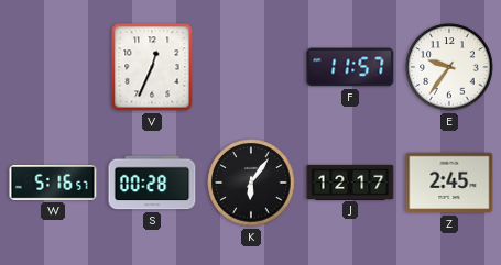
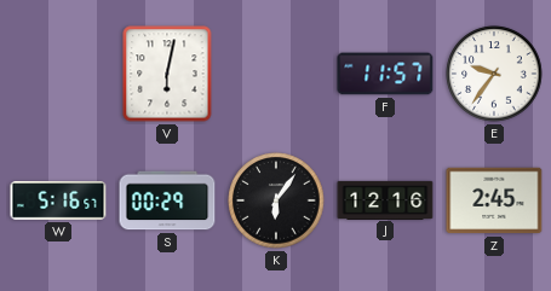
V: 12:34 -> 6:02 (167, 74)
S: 00:28 -> 00:29 (167, 200)
J: 12:17 -> 12:16 (385, 199)
